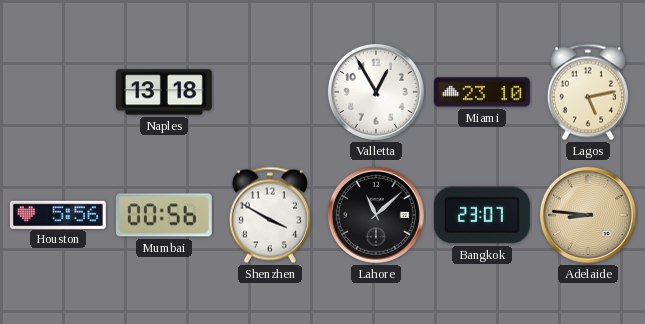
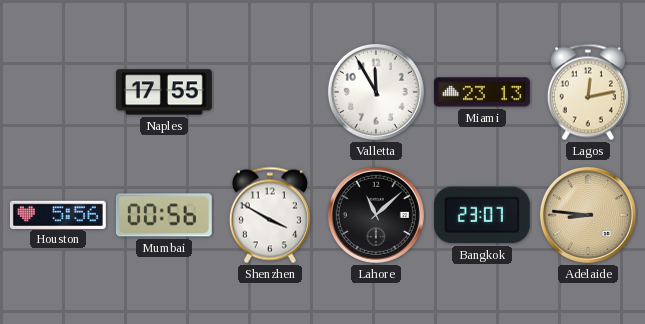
Naples: 13:18 -> 17:55 (164, 92)
Valletta: 12:55 -> 11:55 (376, 92)
Miami: 23:10 -> 23:13 (482, 92)
Lagos: 5:13 -> 12:13 (588, 92)
